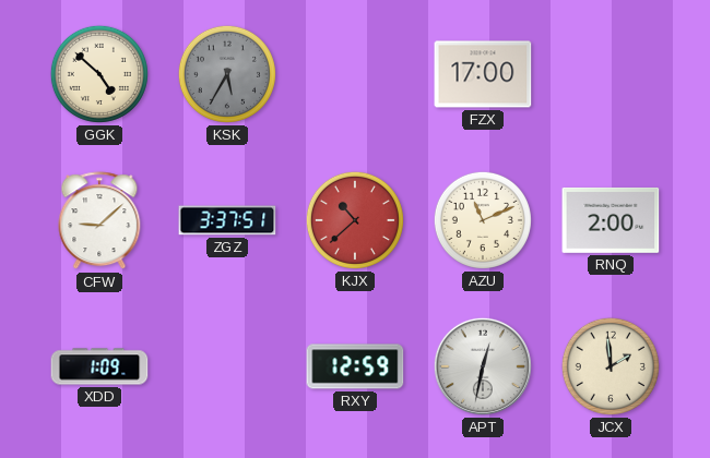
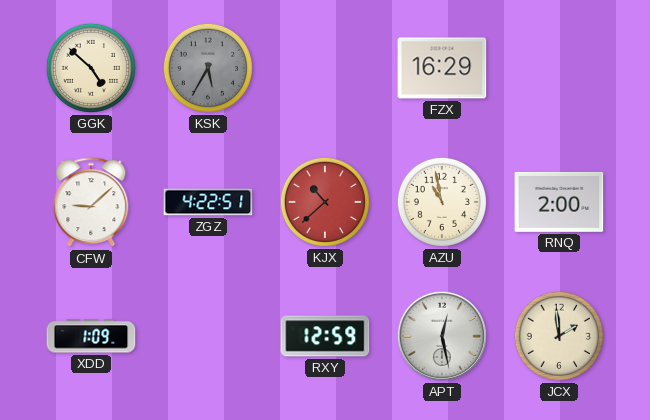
FZX: 17:00 -> 16:29 (442, 68)
ZGZ: 3:37 -> 4:22 (208, 202)
AZU: 11:11 -> 10:58 (442, 202)
APT: 12:32 -> 12:28 (442, 336)
